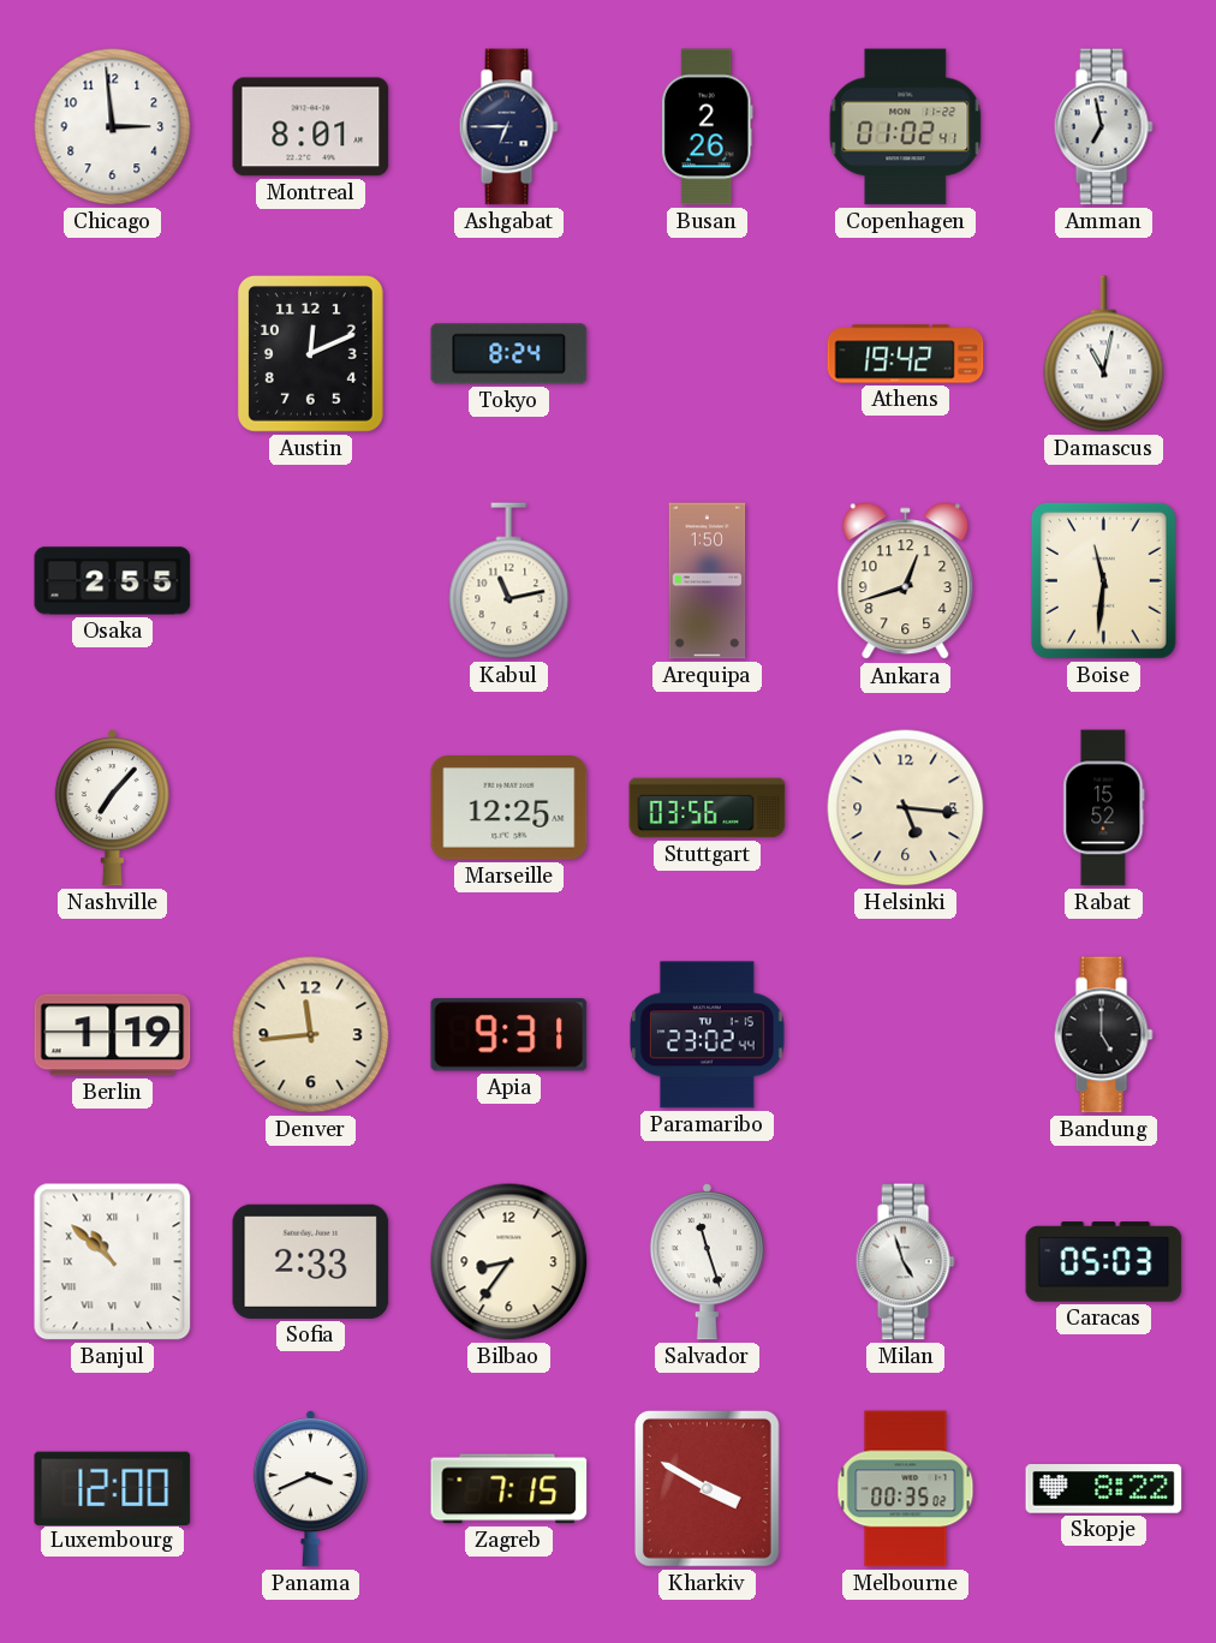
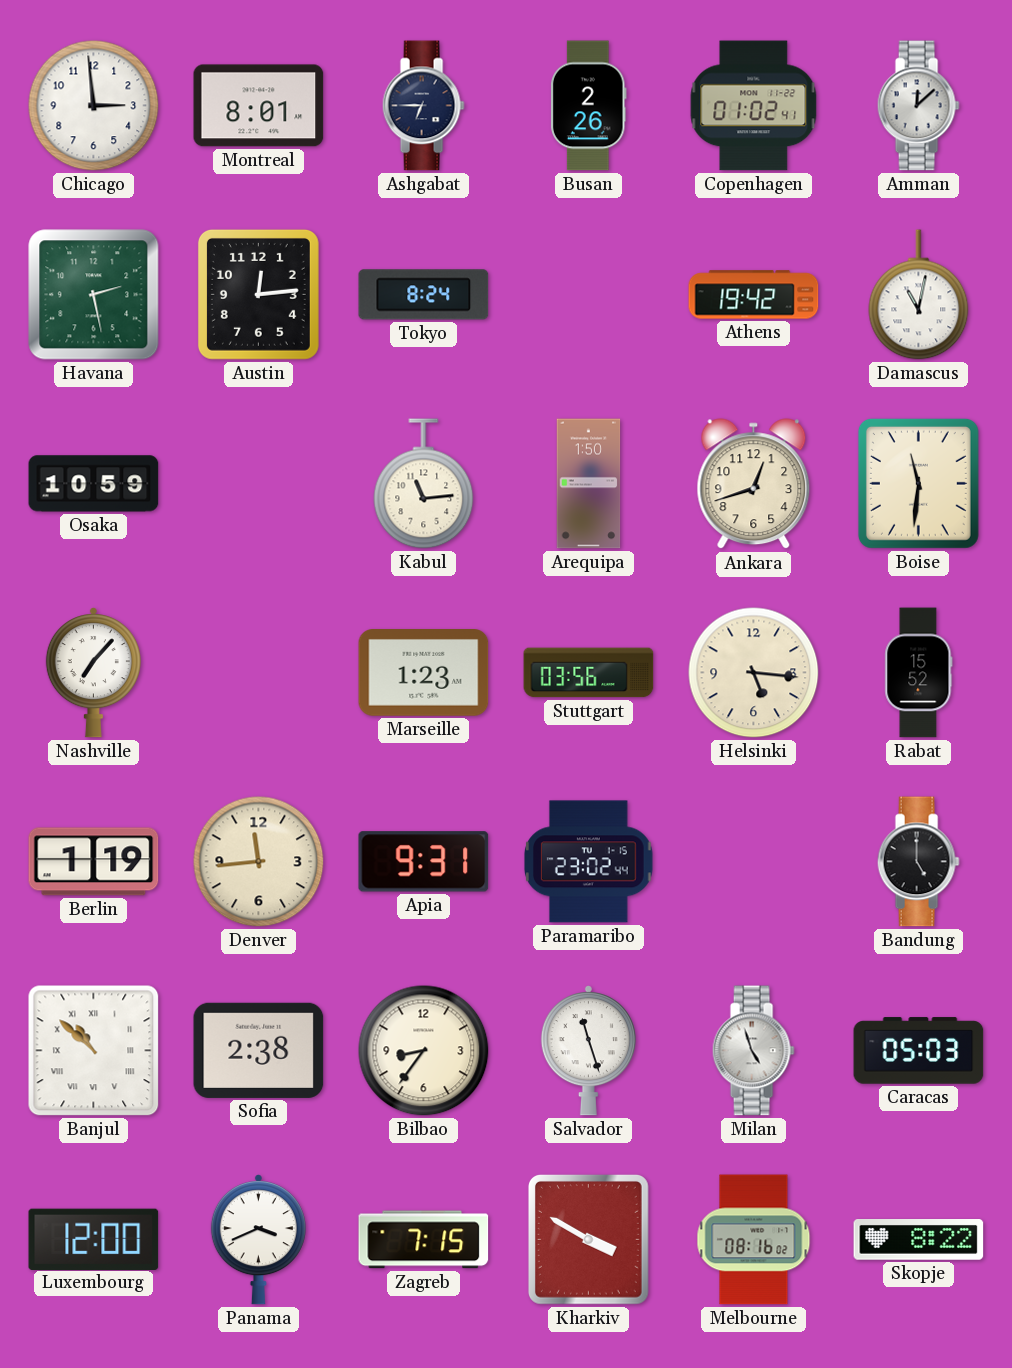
Amman: 6:58 -> 12:08 (918, 106)
Havana: none -> 2:28 (94, 295)
Austin: 12:11 -> 12:14 (258, 294)
Osaka: 2:55 -> 10:59 (94, 484)
Kabul: 11:13 -> 11:14 (424, 484)
Marseille: 12:25 -> 1:23 (424, 673)
Sofia: 2:33 -> 2:38 (259, 1050)
Melbourne: 00:35 -> 08:16 (754, 1240)
